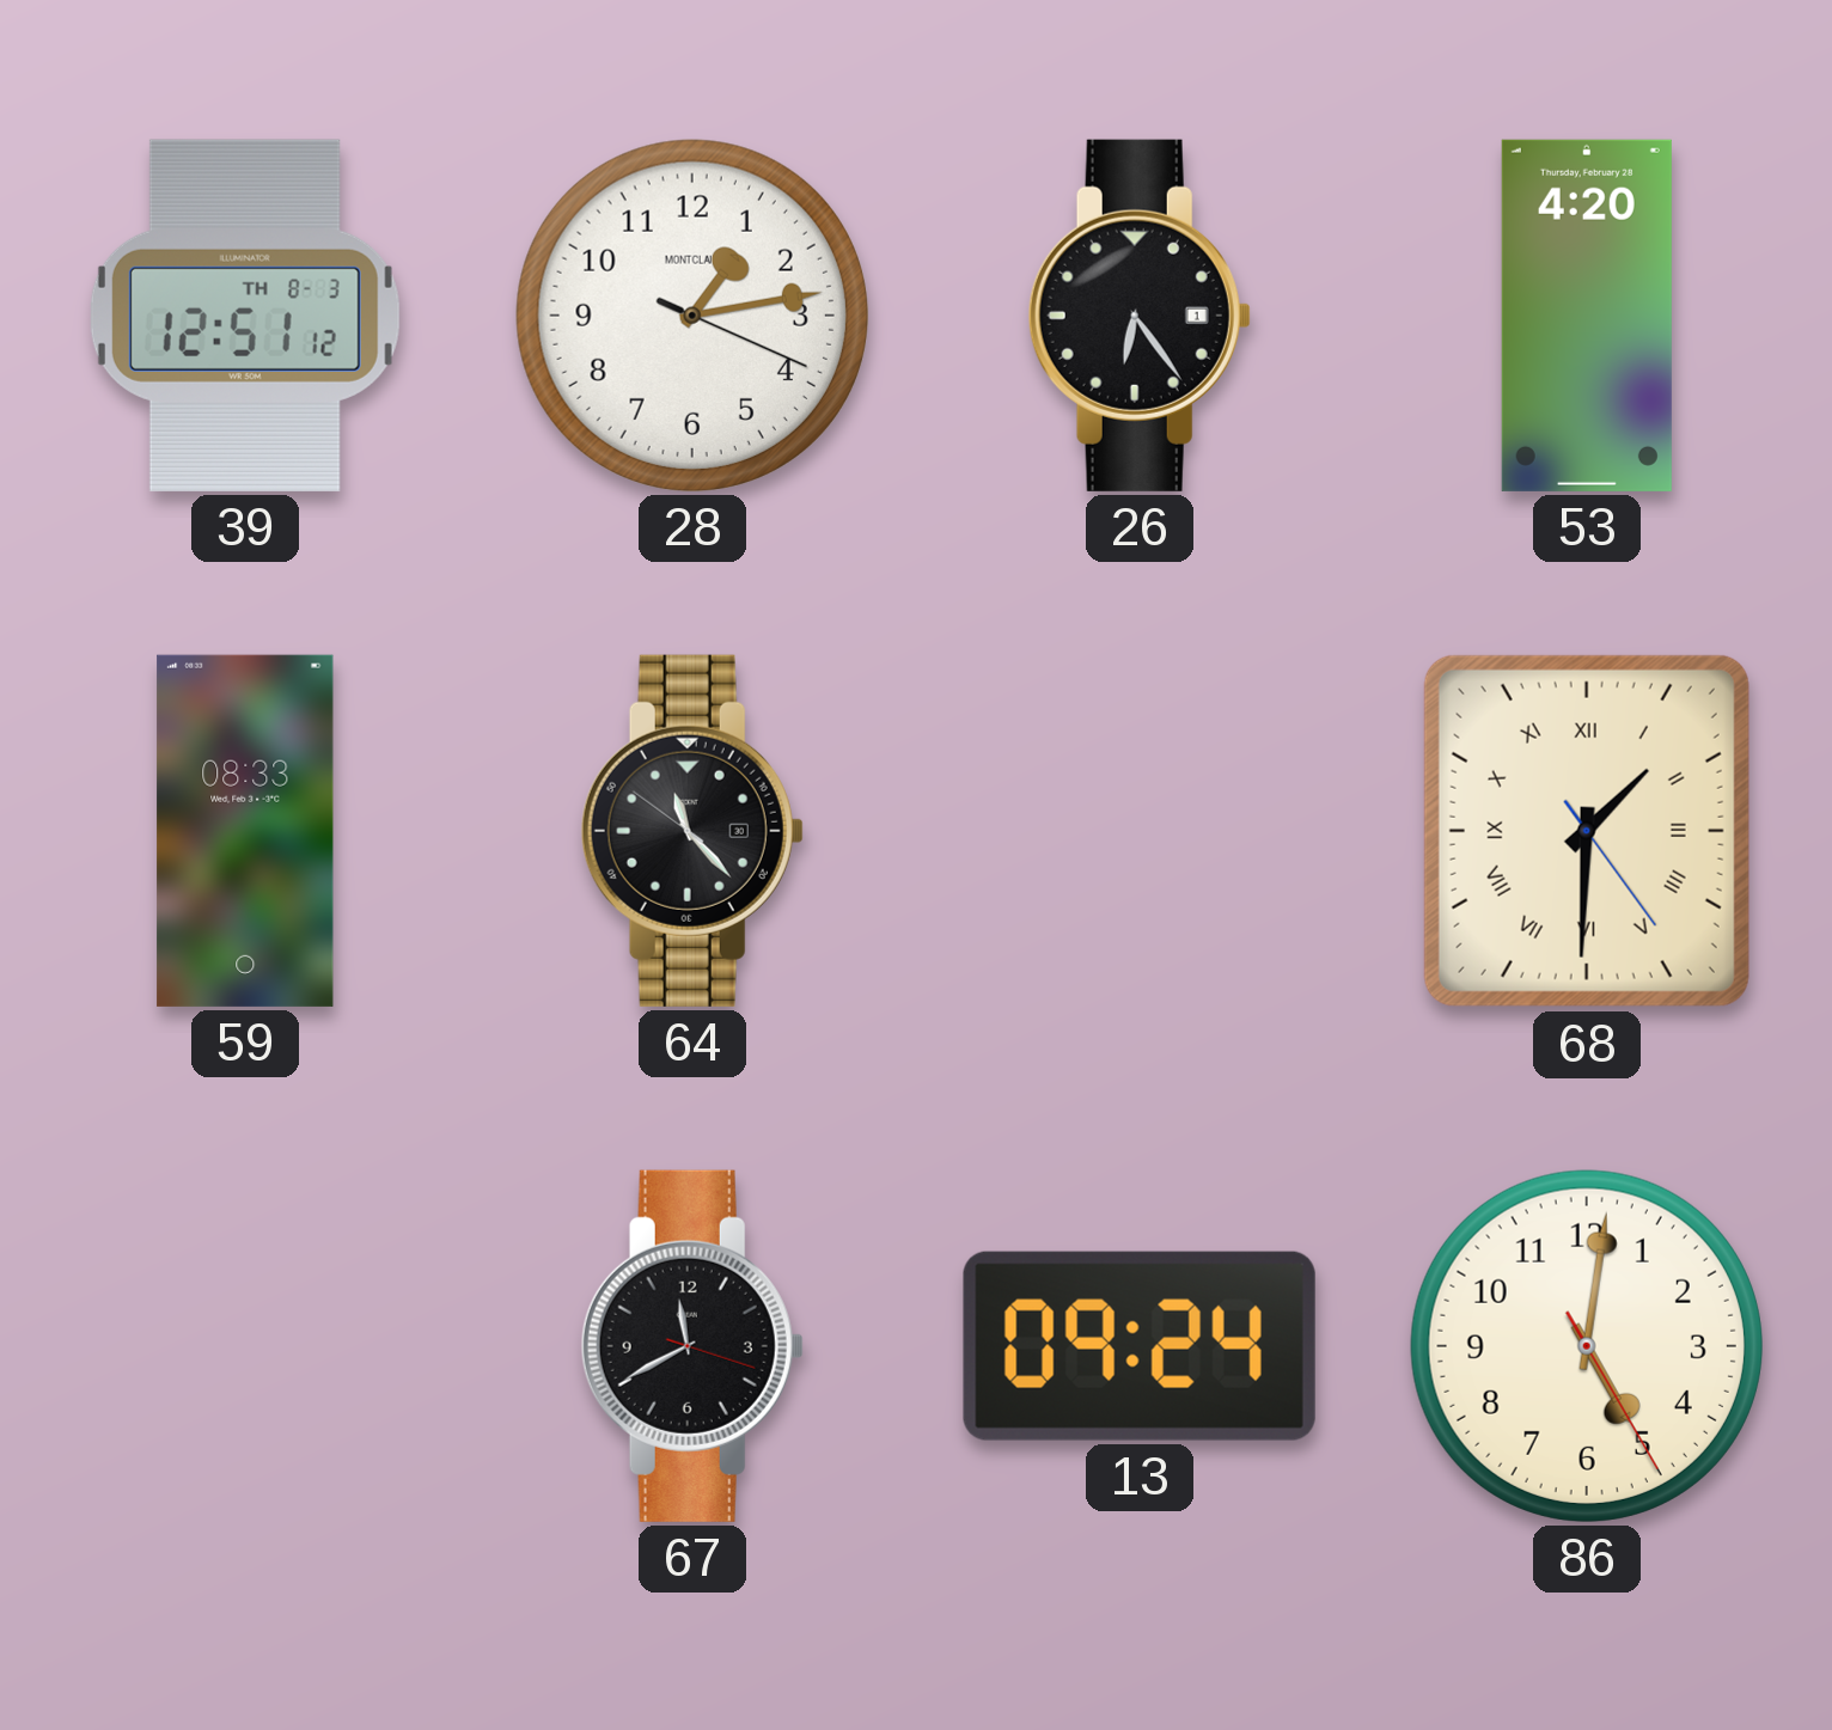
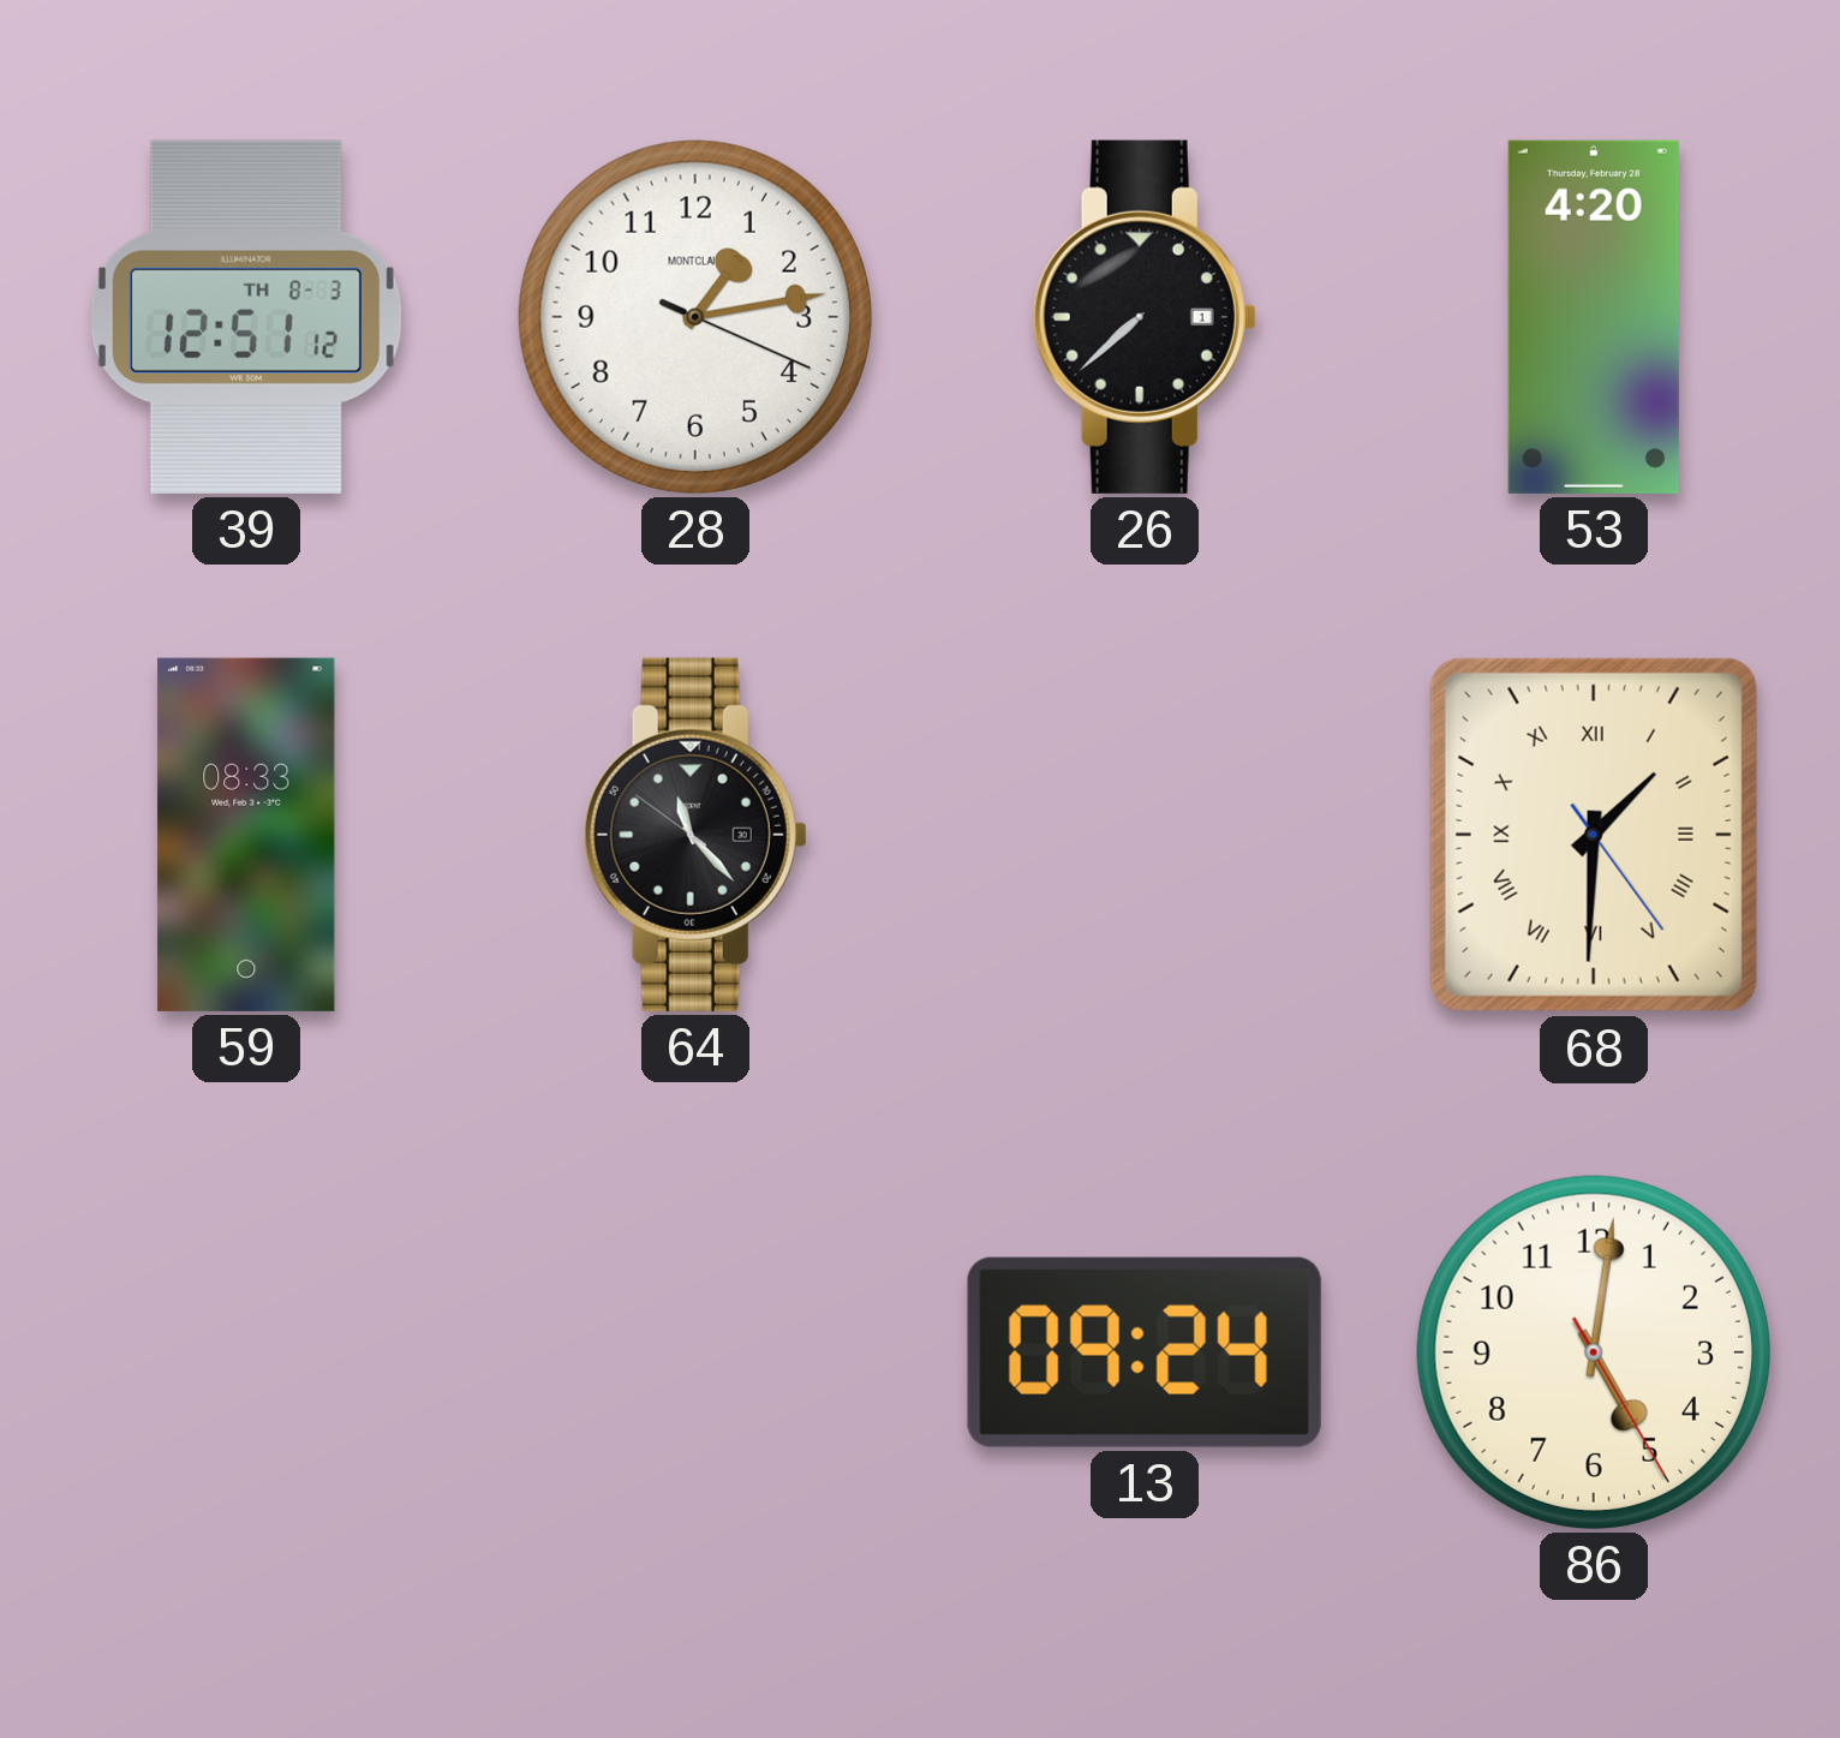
26: 6:24 -> 7:38 (1145, 317)
67: 11:40 -> none (692, 1346)
